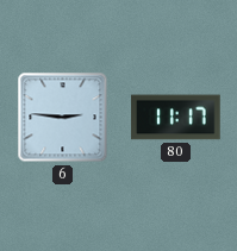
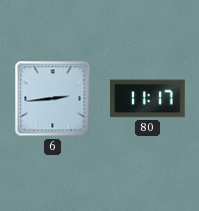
6: 2:46 -> 2:44 (53, 99)
